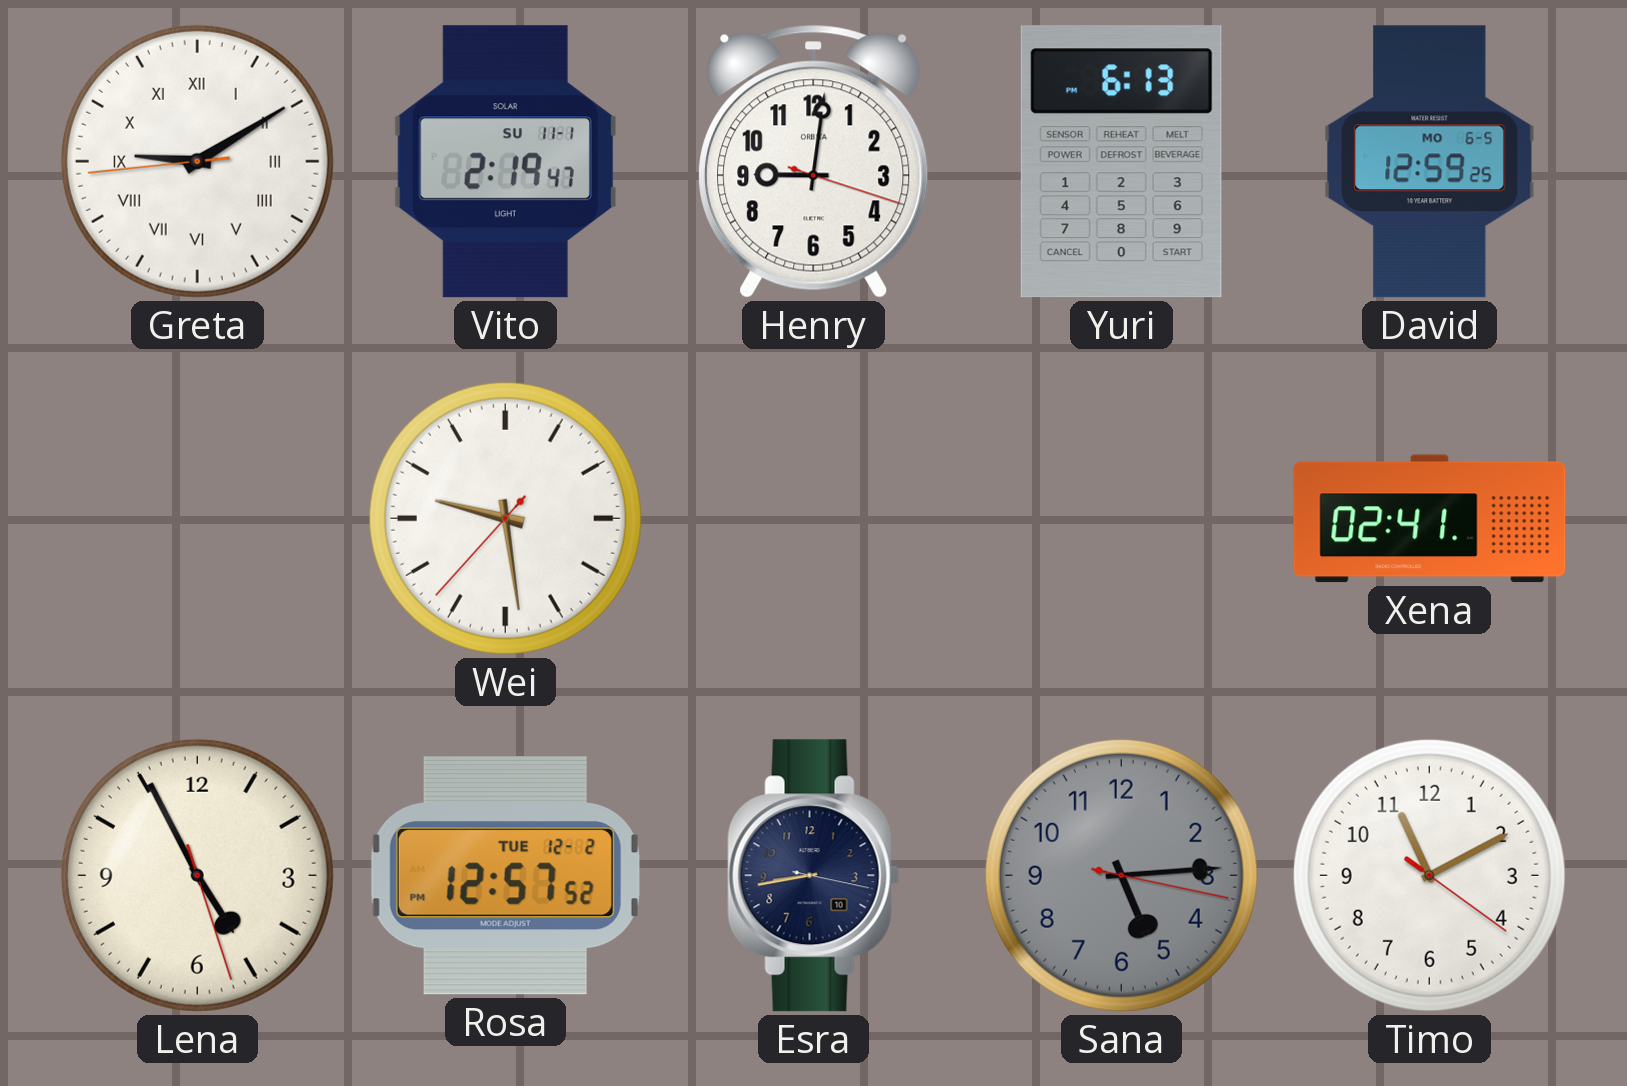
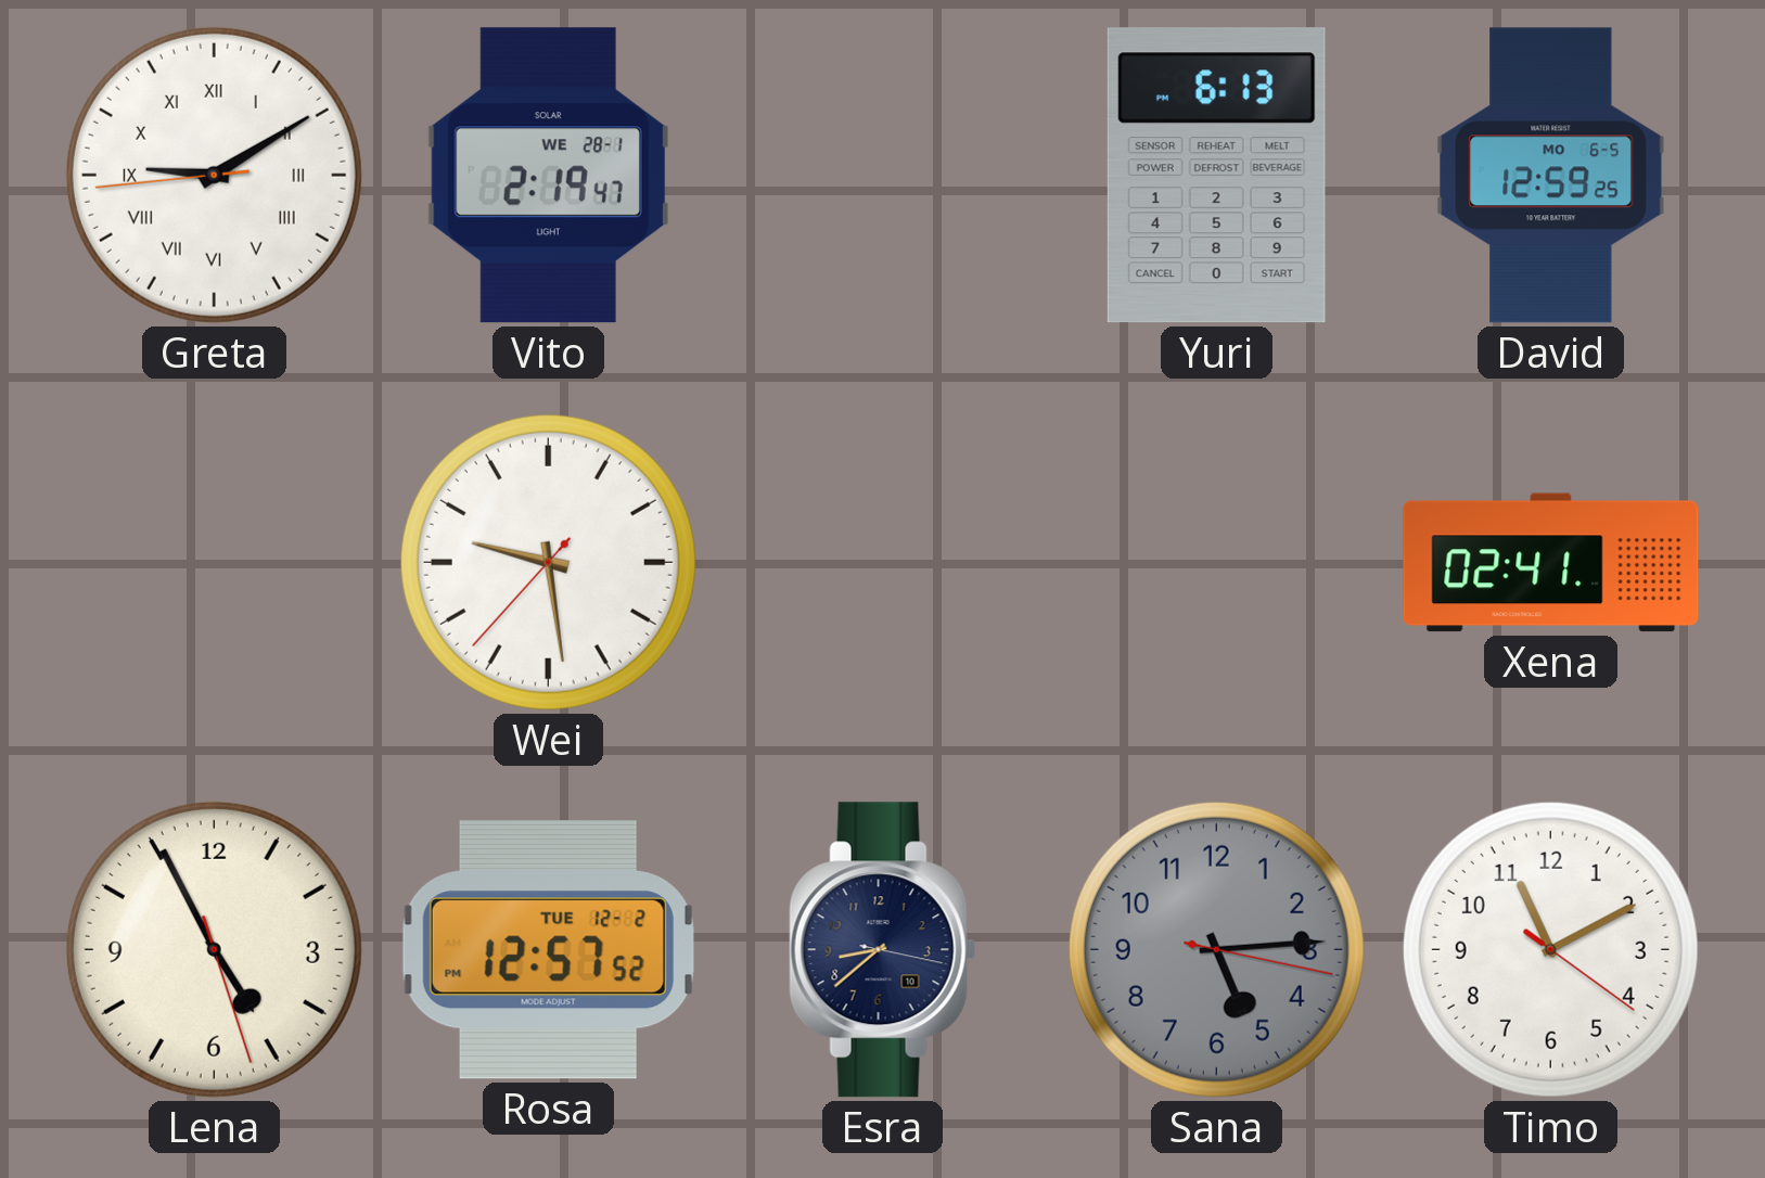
Vito date: SU 11-1 -> WE 28-1 (548, 176)
Henry: 9:01 -> none (814, 161)
Esra: 8:43 -> 8:38 (883, 950)
